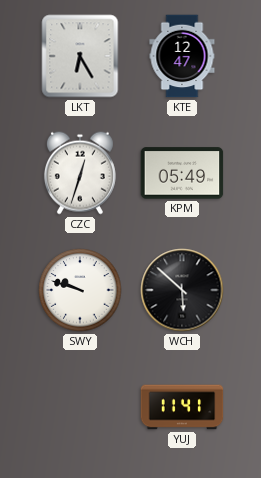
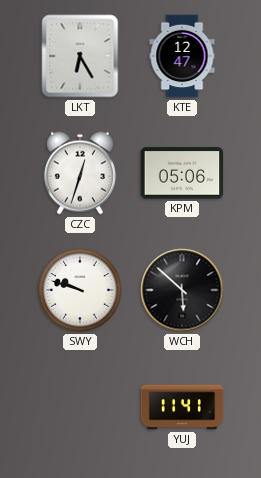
KPM: 05:49 -> 05:06 (182, 173)
